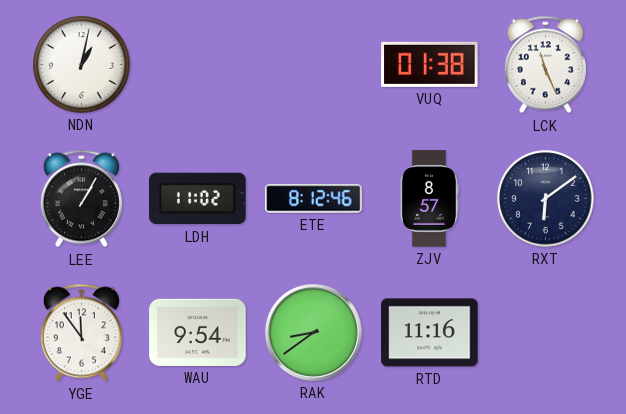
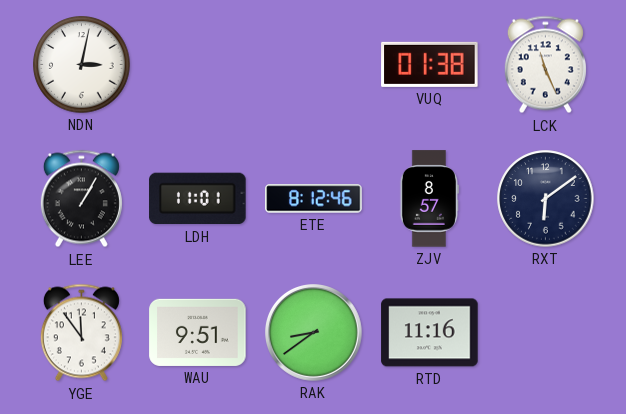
NDN: 1:02 -> 3:02 (82, 65)
LDH: 11:02 -> 11:01 (198, 199)
WAU: 9:54 -> 9:51 (198, 332)
